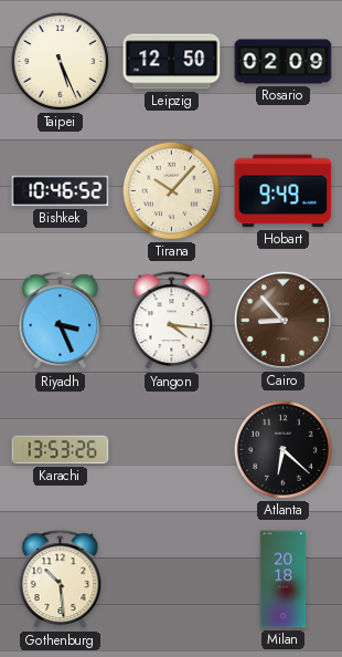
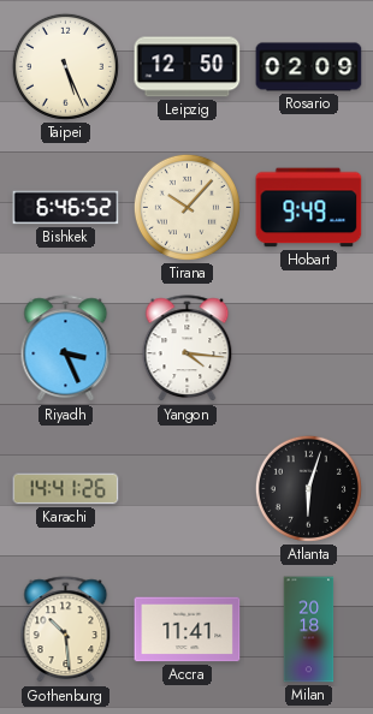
Bishkek: 10:46 -> 6:46 (66, 208)
Cairo: 8:53 -> none (282, 320)
Karachi: 13:53 -> 14:41 (66, 489)
Atlanta: 6:22 -> 6:03 (308, 488)
Accra: none -> 11:41 (188, 630)
